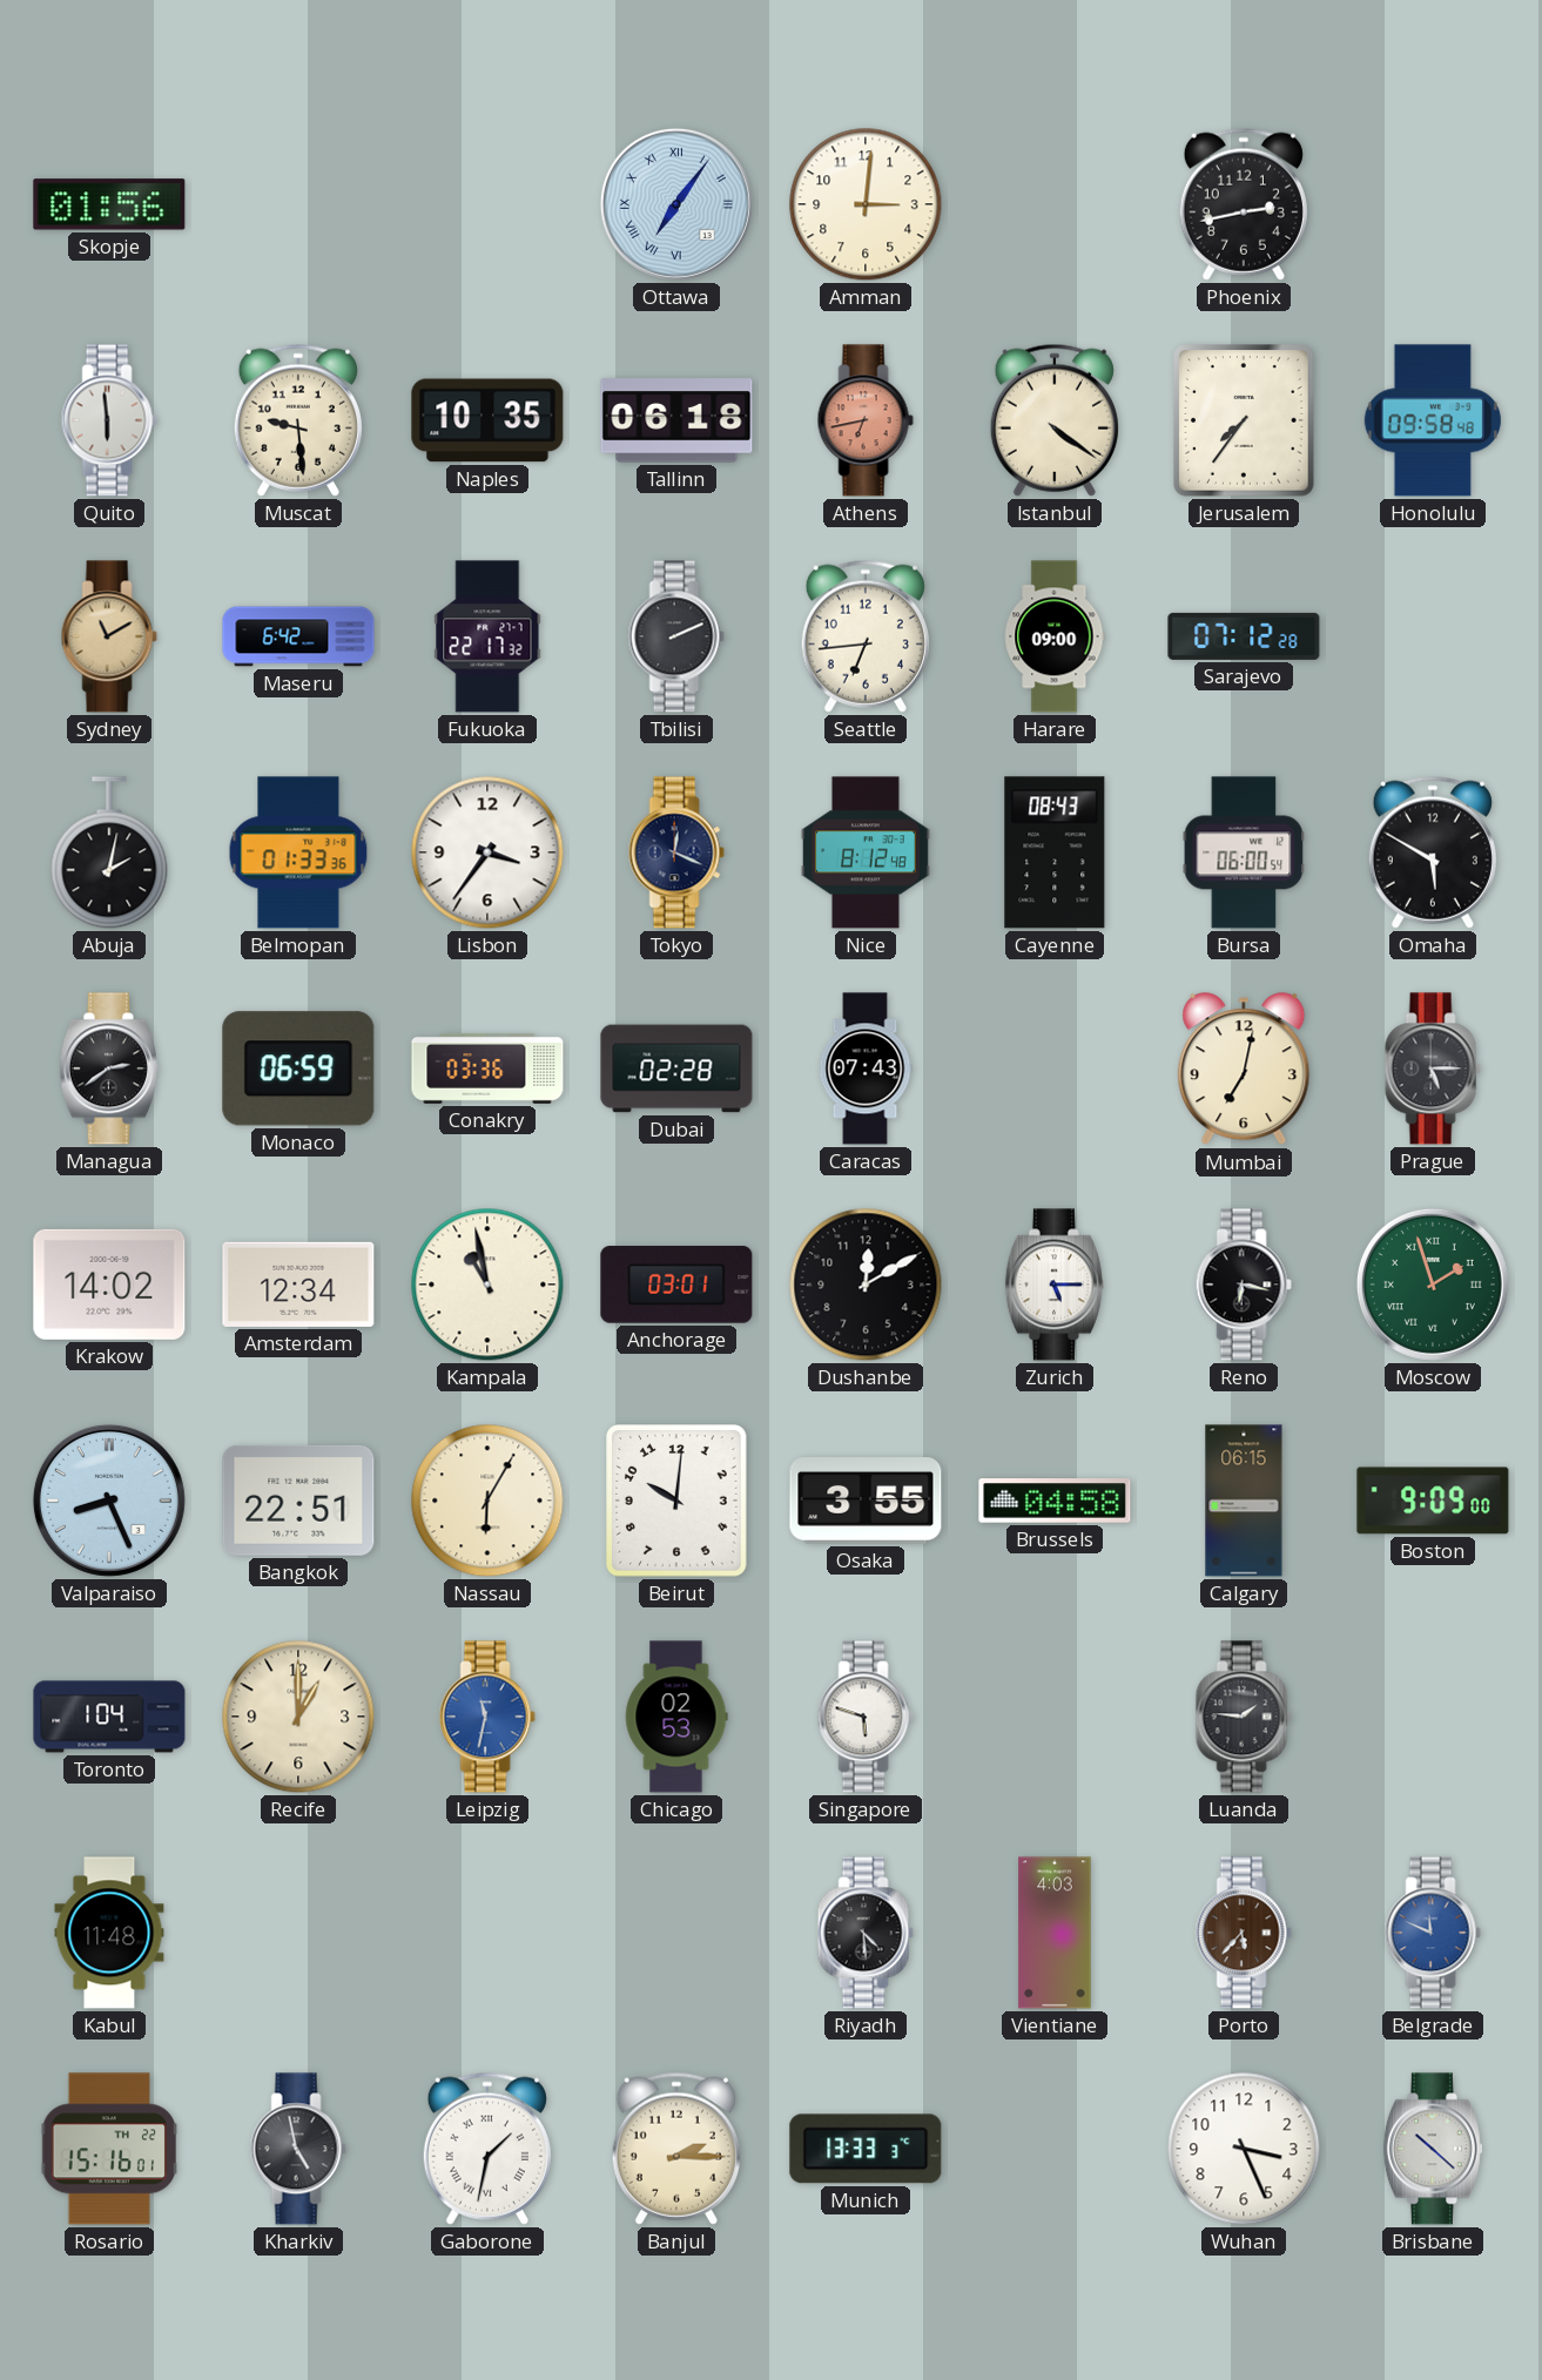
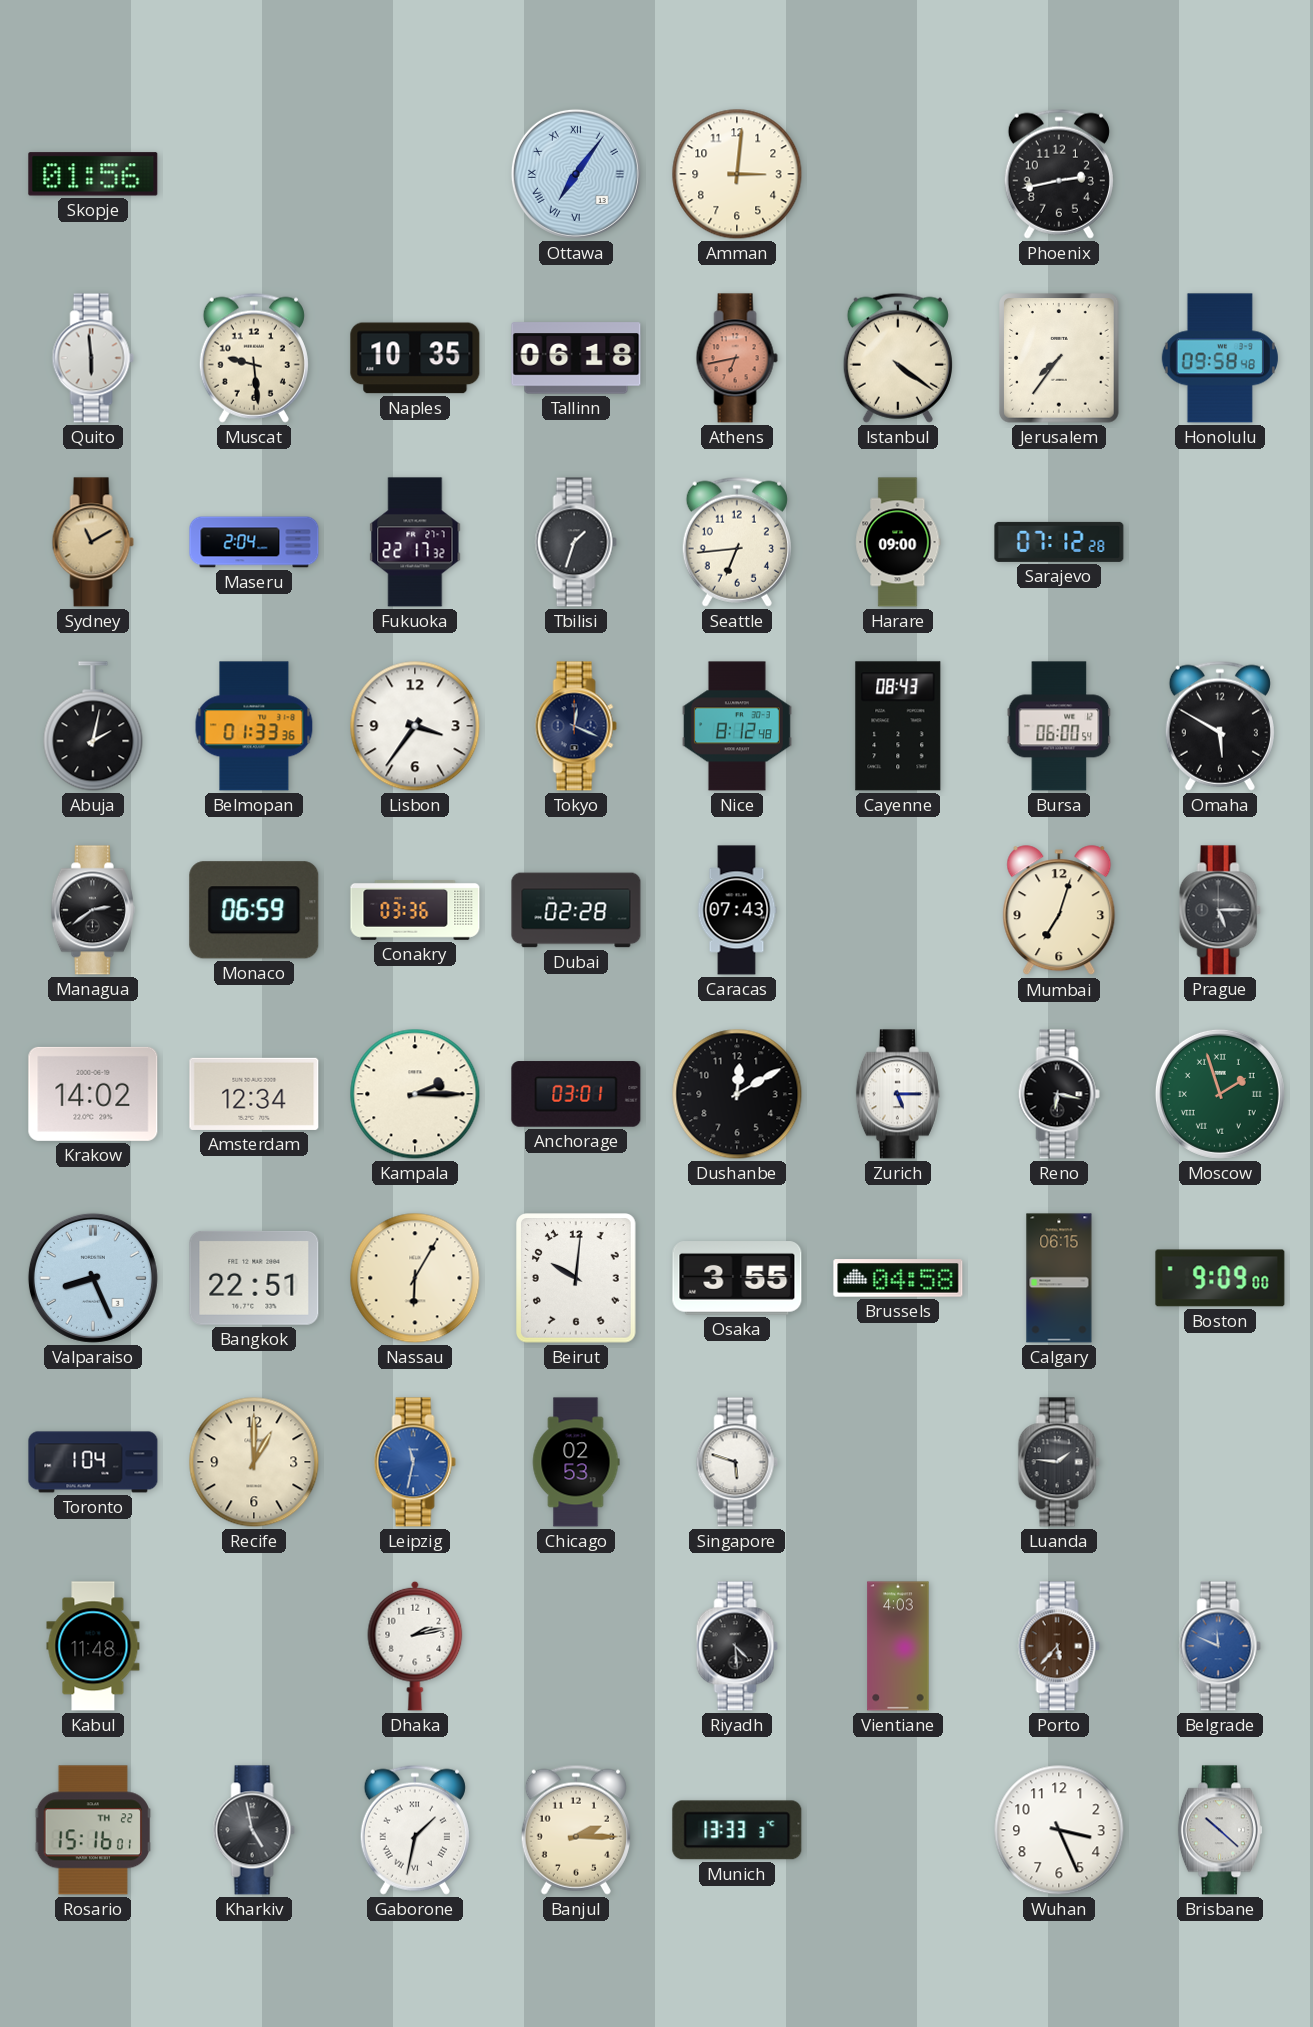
Maseru: 6:42 -> 2:04 (254, 542)
Tbilisi: 2:11 -> 1:33 (576, 542)
Mumbai: 7:02 -> 7:03 (1059, 911)
Kampala: 10:58 -> 2:15 (415, 1094)
Dhaka: none -> 2:13 (415, 1646)
